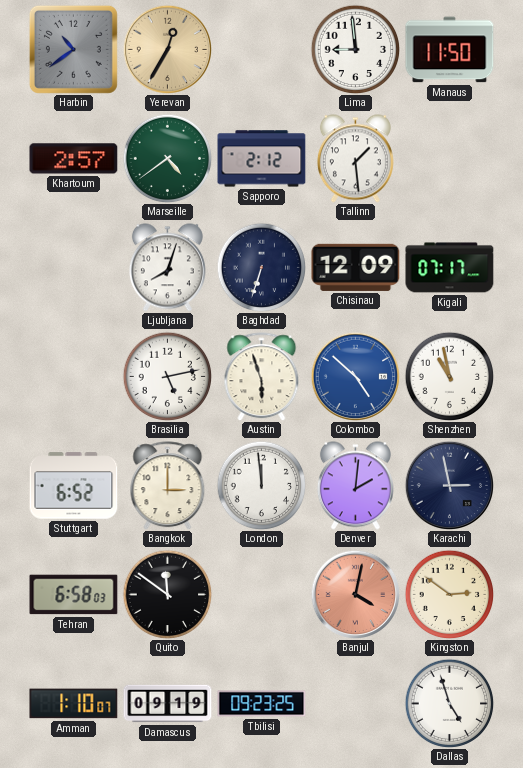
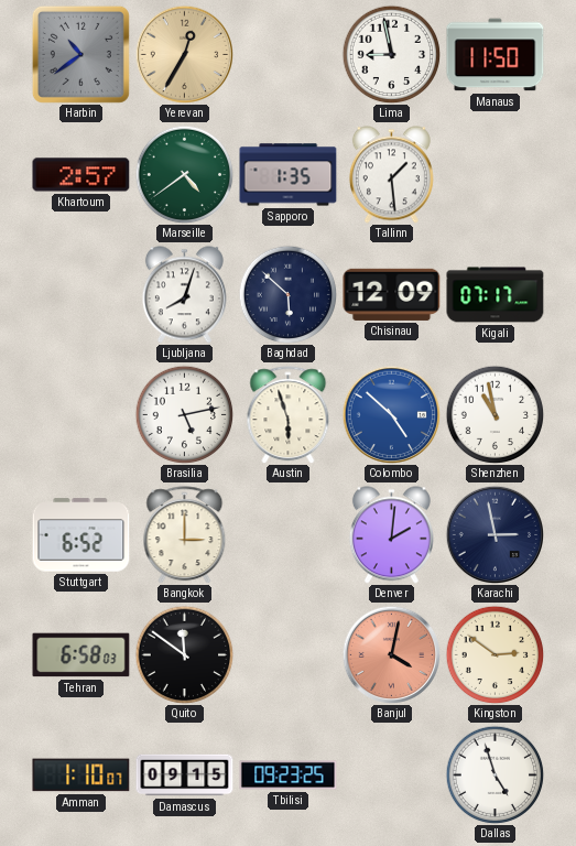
Lima: 8:59 -> 8:58 (391, 54)
Sapporo: 2:12 -> 1:35 (289, 175)
Baghdad: 6:33 -> 5:52 (287, 294)
London: 11:59 -> none (261, 485)
Damascus: 09:19 -> 09:15 (185, 775)
